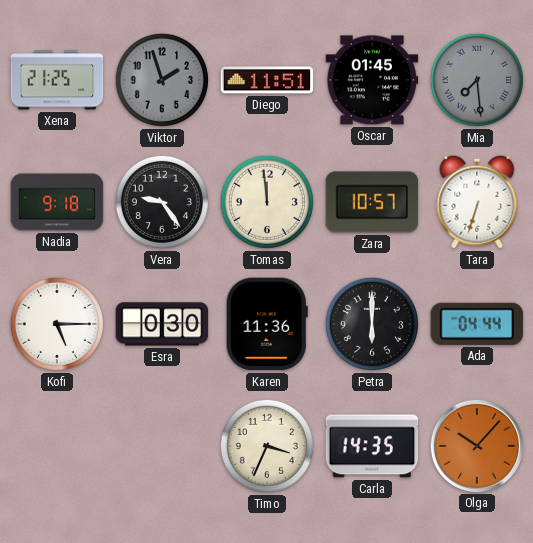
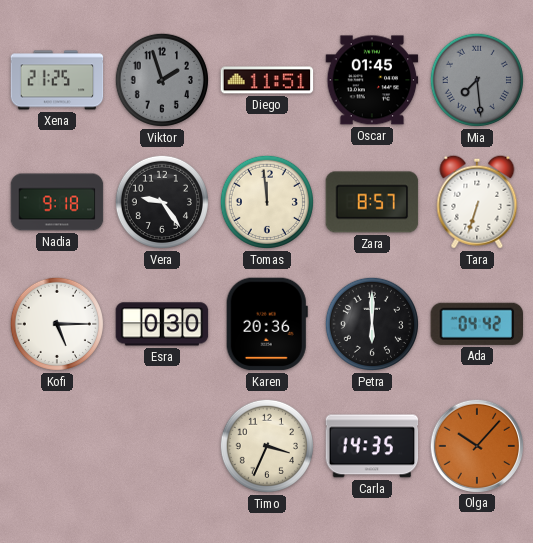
Zara: 10:57 -> 8:57 (372, 202)
Karen: 11:36 -> 20:36 (267, 324)
Ada: 04:44 -> 04:42 (477, 324)
